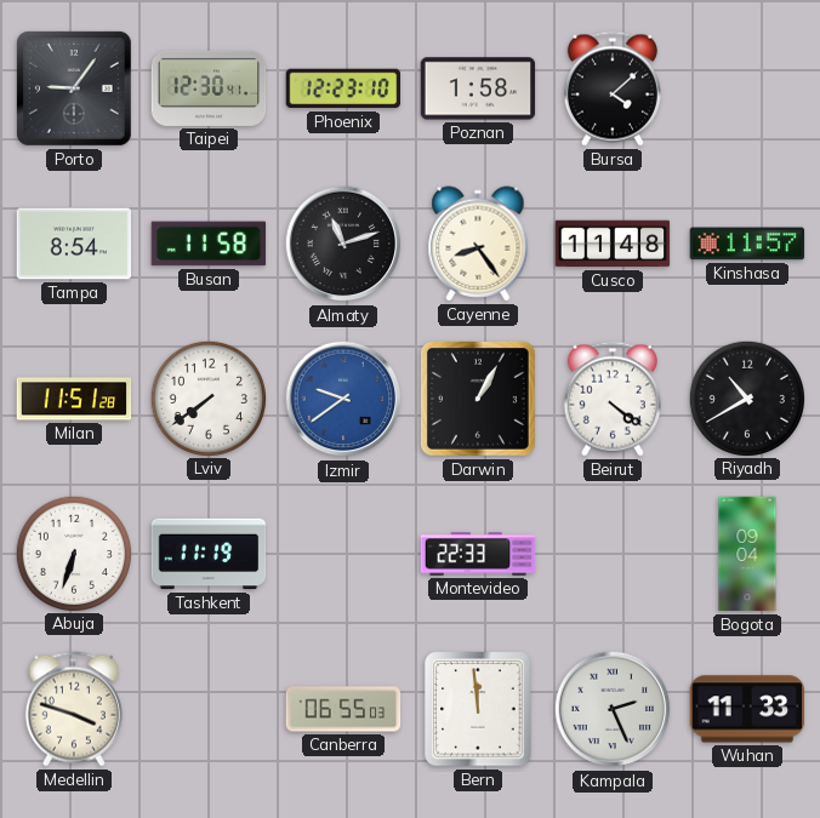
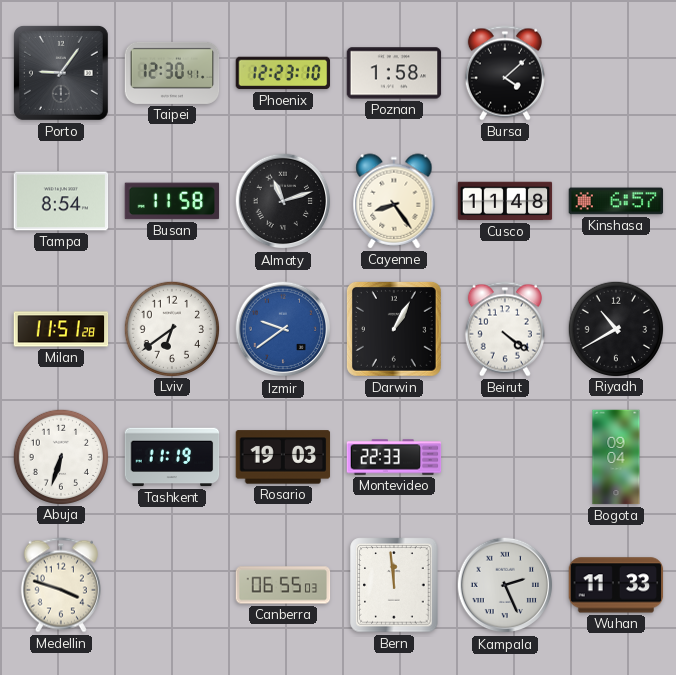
Kinshasa: 11:57 -> 6:57 (616, 201)
Lviv: 7:39 -> 6:39 (171, 328)
Rosario: none -> 19:03 (283, 457)
